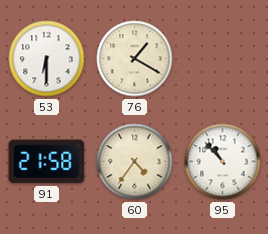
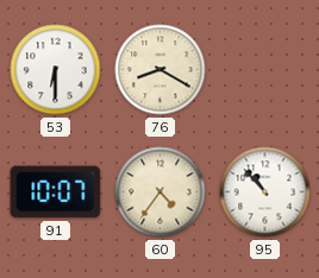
76: 1:20 -> 8:20 (161, 70)
91: 21:58 -> 10:07 (56, 192)
